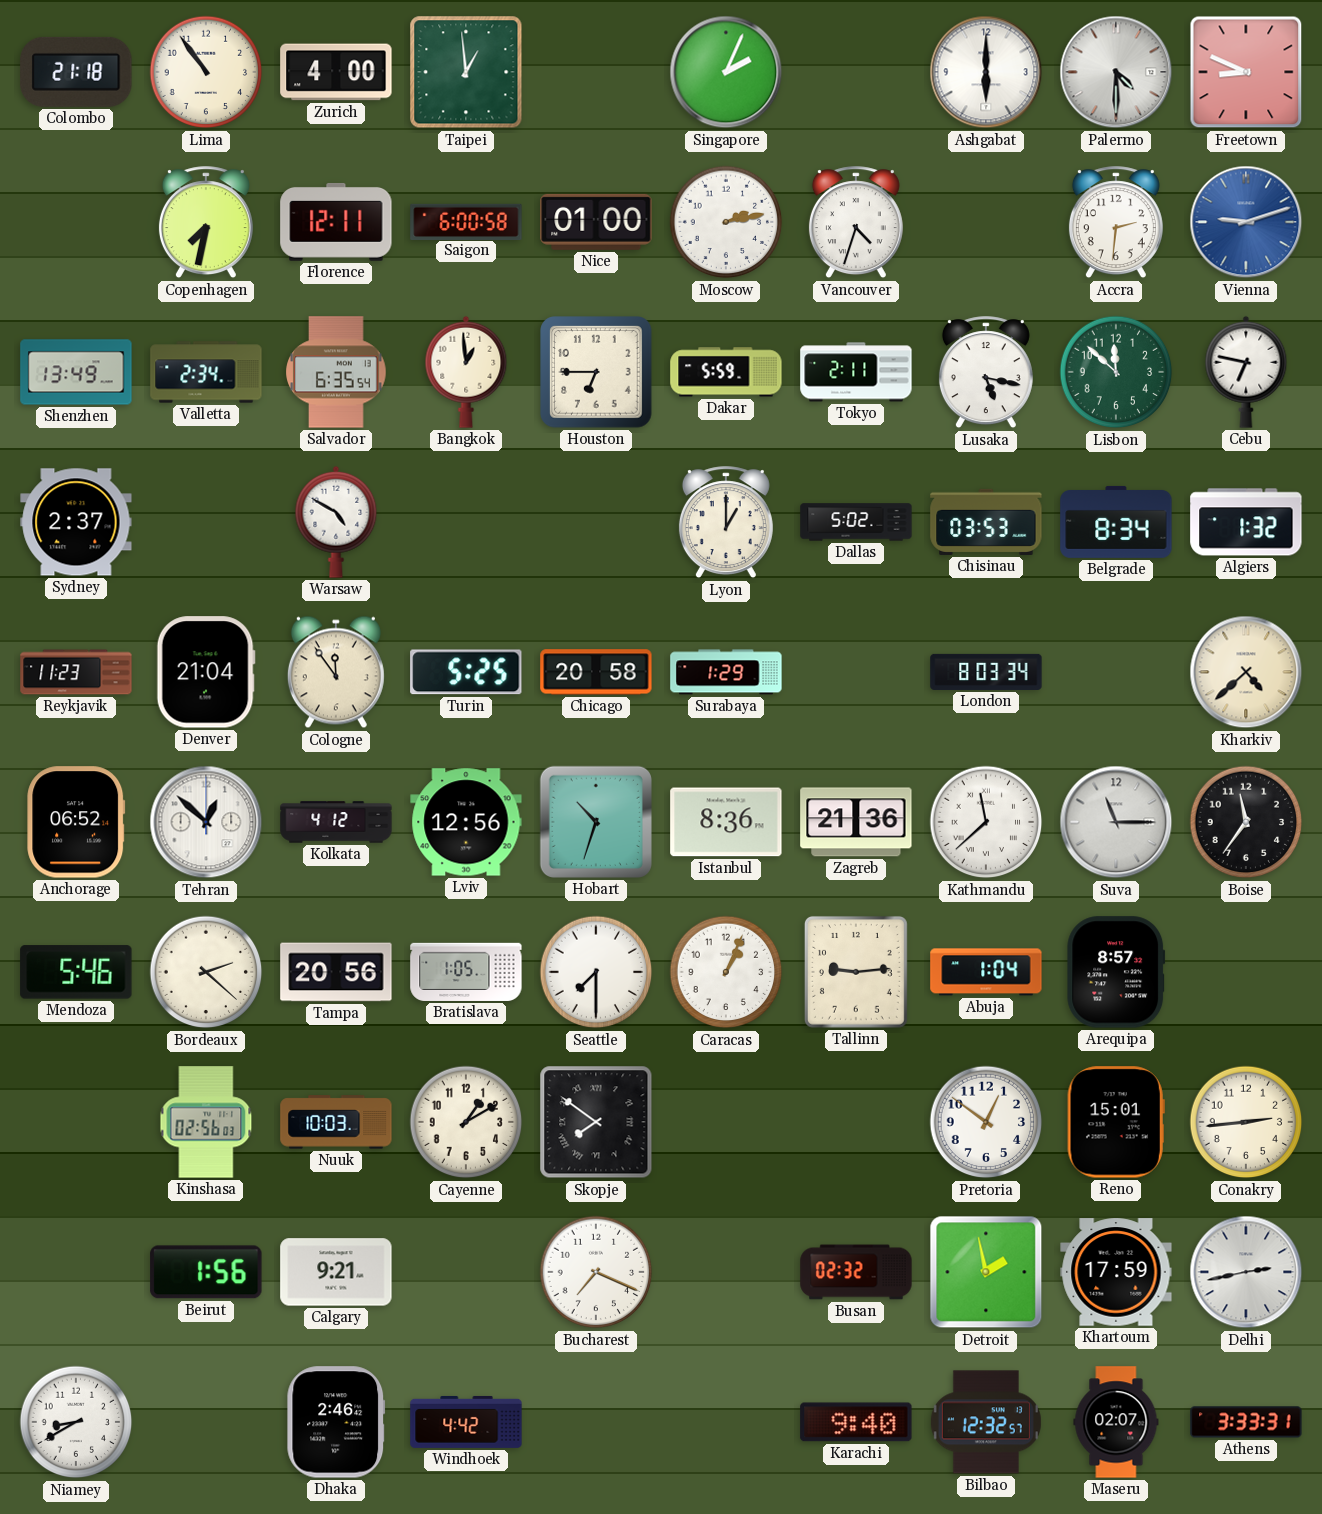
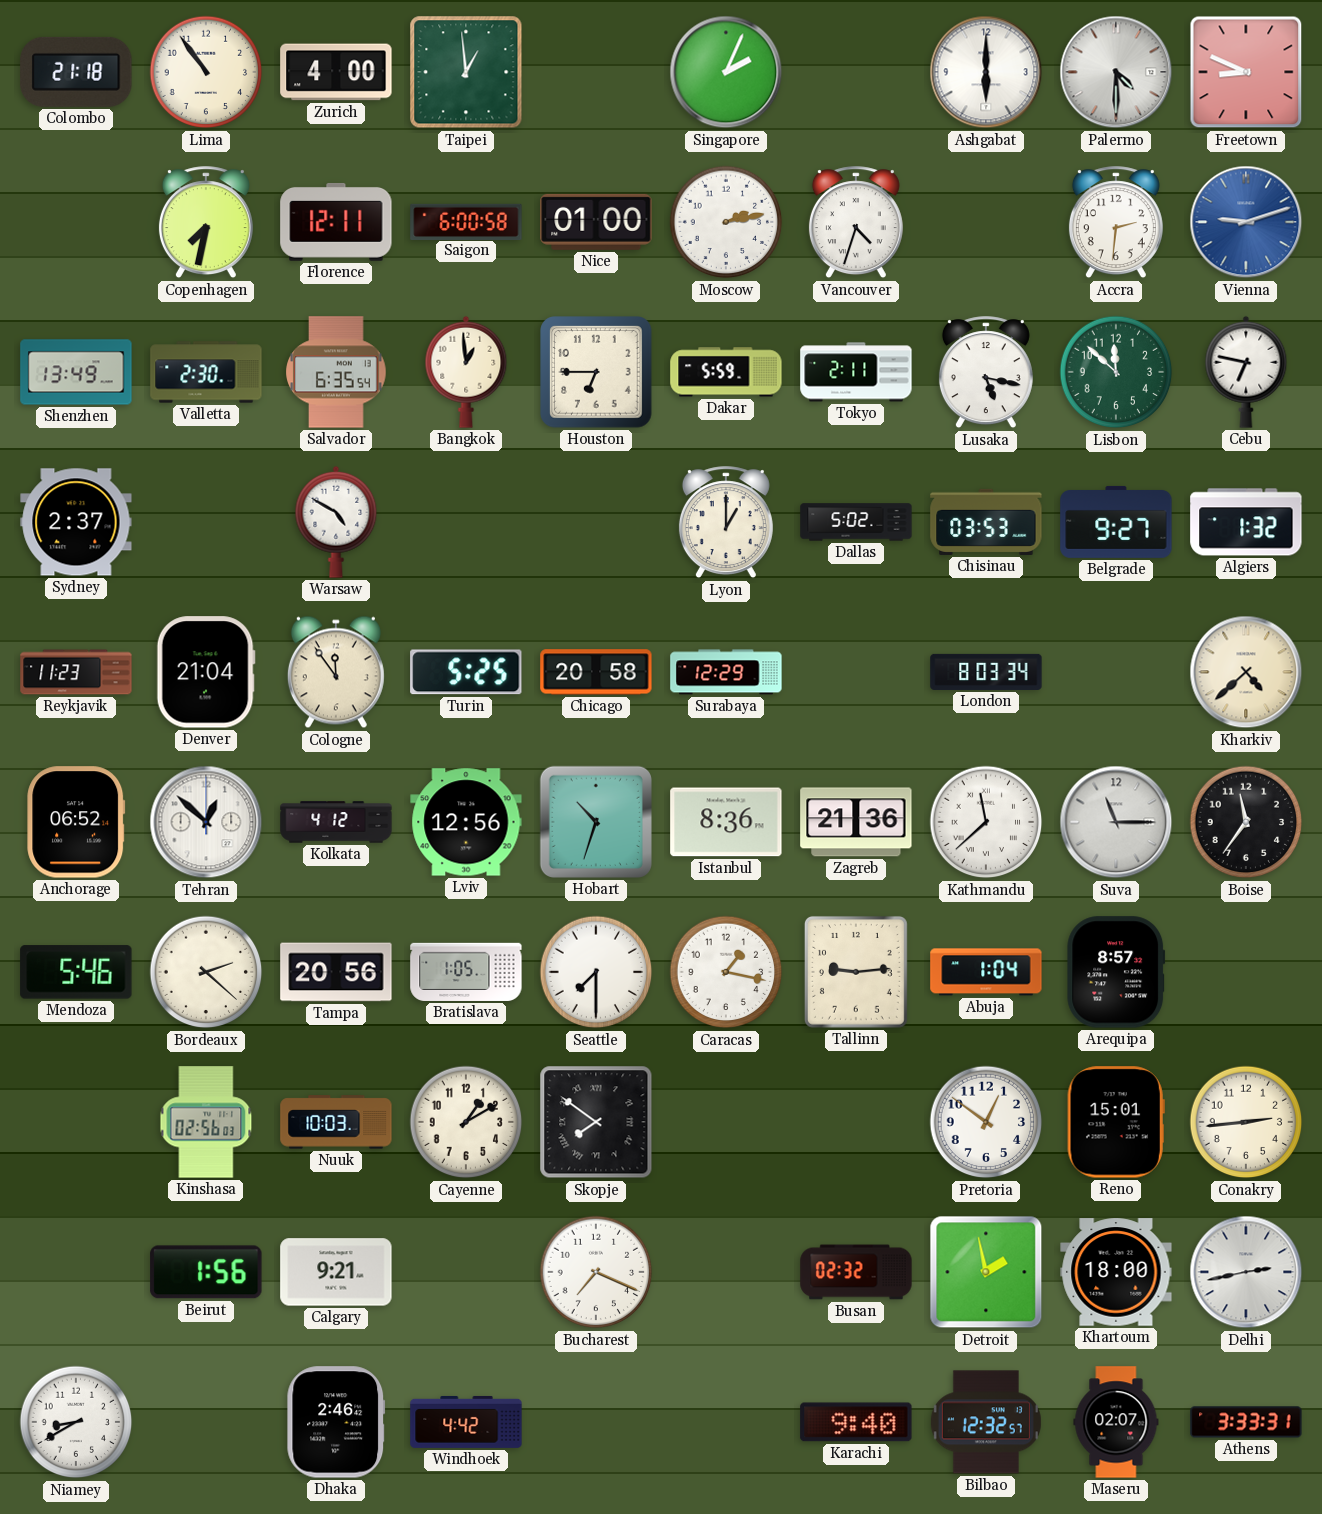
Valletta: 2:34 -> 2:30 (206, 372)
Belgrade: 8:34 -> 9:27 (1116, 522)
Surabaya: 1:29 -> 12:29 (726, 672)
Caracas: 1:04 -> 1:17 (726, 972)
Khartoum: 17:59 -> 18:00 (1116, 1272)
